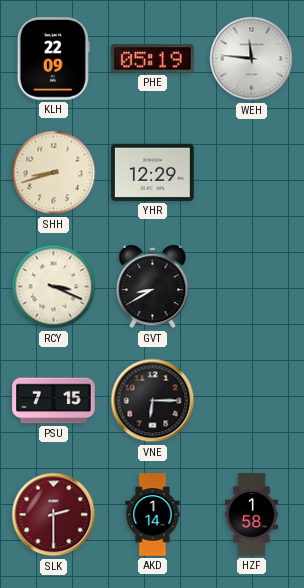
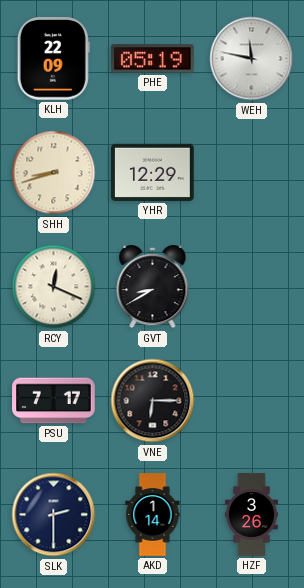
WEH: 11:46 -> 11:47 (252, 59)
RCY: 3:19 -> 12:19 (54, 287)
PSU: 7:15 -> 7:17 (54, 401)
SLK dial: burgundy -> navy (54, 515)
HZF: 1:58 -> 3:26 (251, 515)
